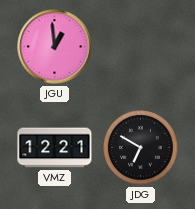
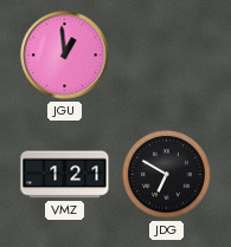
VMZ: 12:21 -> 1:21 (65, 175)
